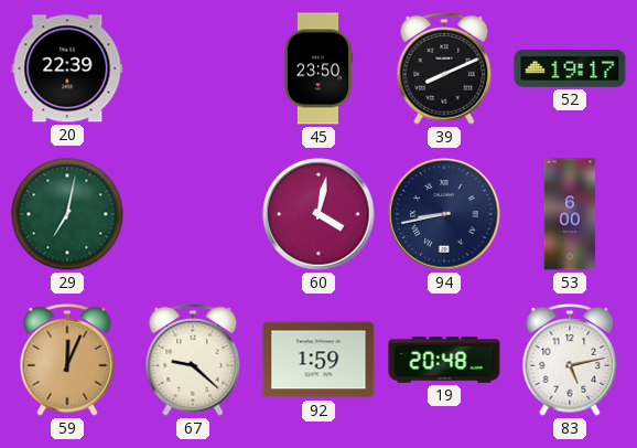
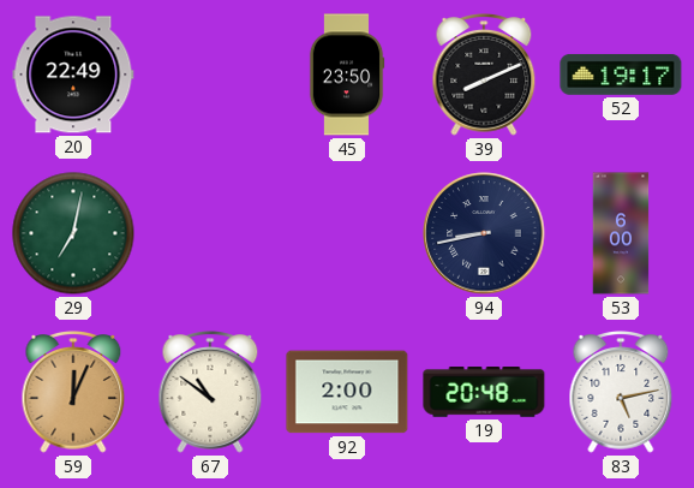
20: 22:39 -> 22:49 (73, 75)
60: 4:02 -> none (318, 214)
67: 9:22 -> 10:51 (210, 392)
92: 1:59 -> 2:00 (347, 392)
